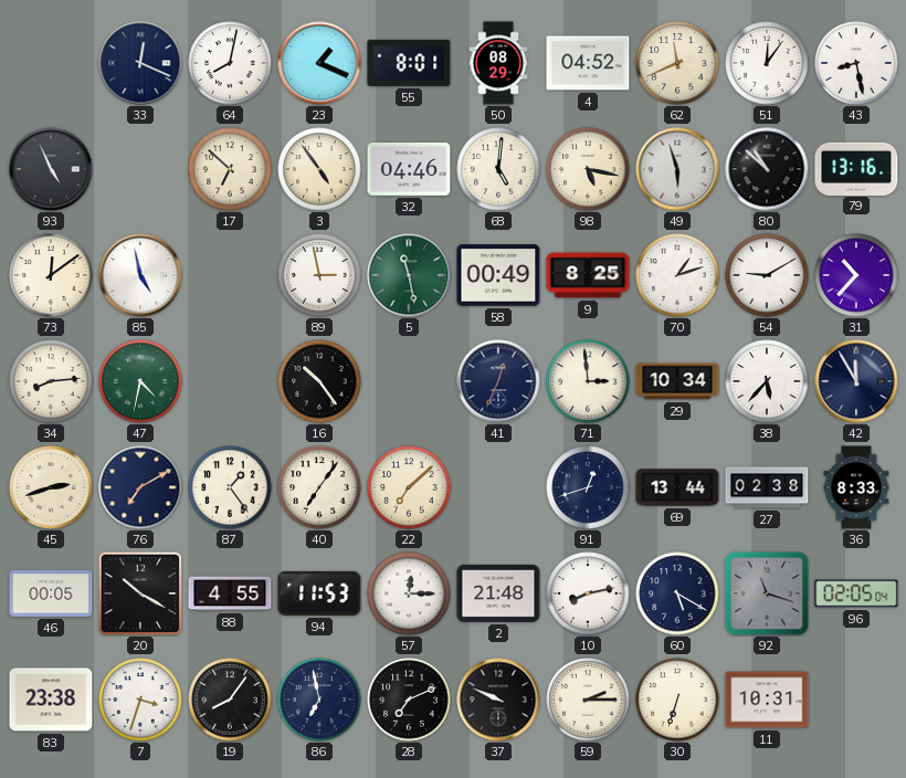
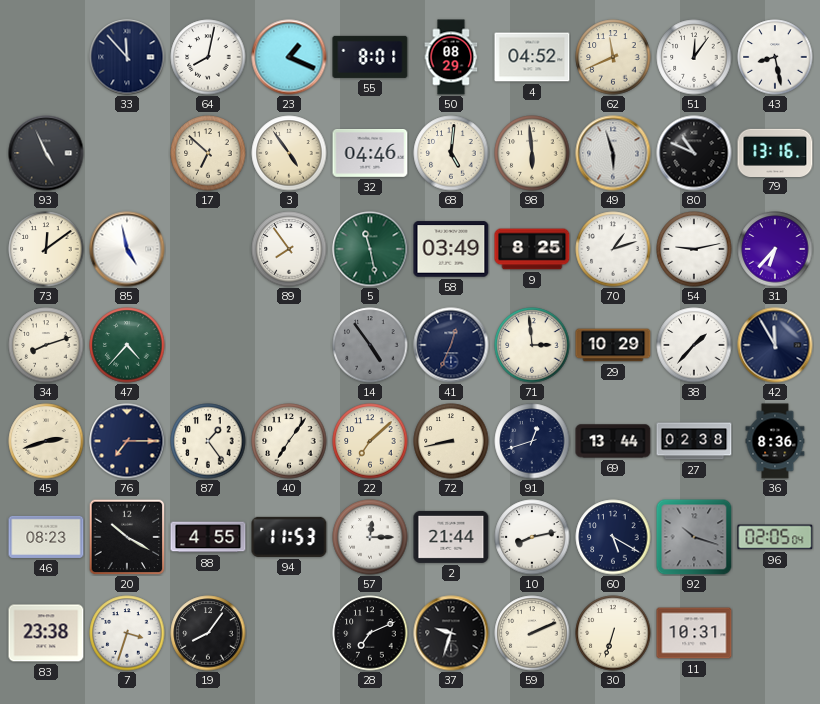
33: 12:19 -> 11:53 (127, 57)
98: 5:17 -> 5:59 (532, 153)
80: 10:52 -> 10:49 (694, 153)
89: 2:58 -> 7:54 (289, 249)
58: 00:49 -> 03:49 (451, 249)
54: 9:10 -> 9:13 (694, 249)
31: 10:37 -> 6:37 (775, 249)
34: 8:14 -> 8:12 (46, 345)
47: 4:32 -> 4:37 (127, 345)
16: 10:24 -> none (319, 381)
14: none -> 4:54 (370, 345)
29: 10:34 -> 10:29 (613, 345)
38: 5:37 -> 1:37 (694, 345)
76: 7:10 -> 7:15 (127, 441)
72: none -> 8:43 (451, 441)
36: 8:33 -> 8:36 (775, 441)
46: 00:05 -> 08:23 (46, 537)
2: 21:48 -> 21:44 (451, 537)
92: 11:18 -> 10:18 (694, 537)
86: 6:58 -> none (319, 700)
37: 9:49 -> 9:33 (451, 633)
59: 2:15 -> 2:11 (532, 633)
